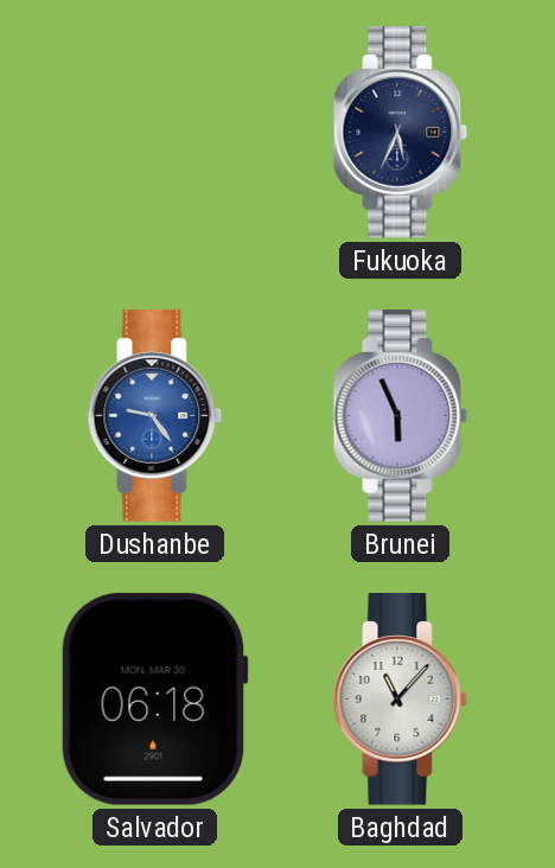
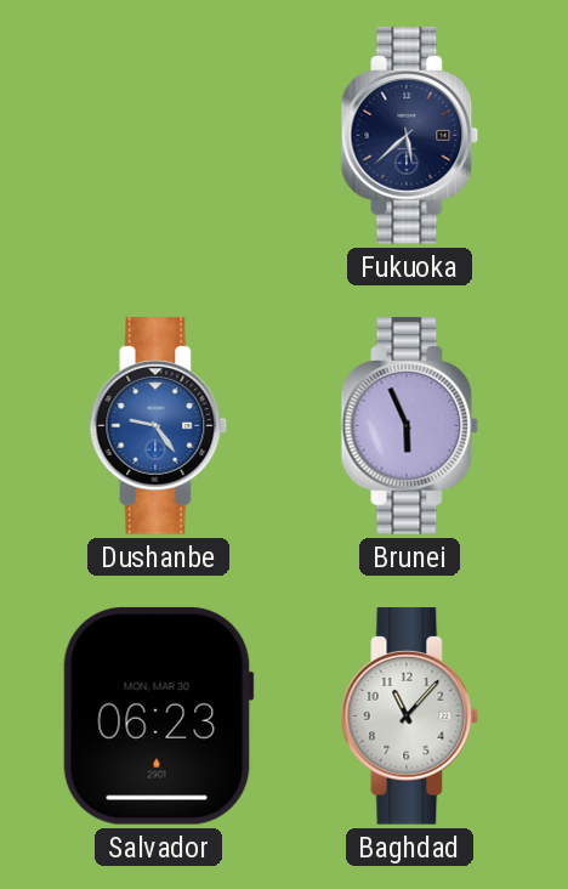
Fukuoka: 5:34 -> 5:38 (410, 136)
Salvador: 06:18 -> 06:23 (158, 715)
